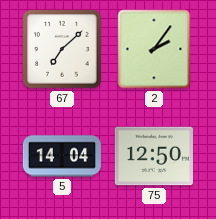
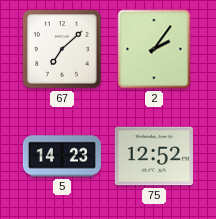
5: 14:04 -> 14:23 (62, 156)
75: 12:50 -> 12:52 (154, 156)
